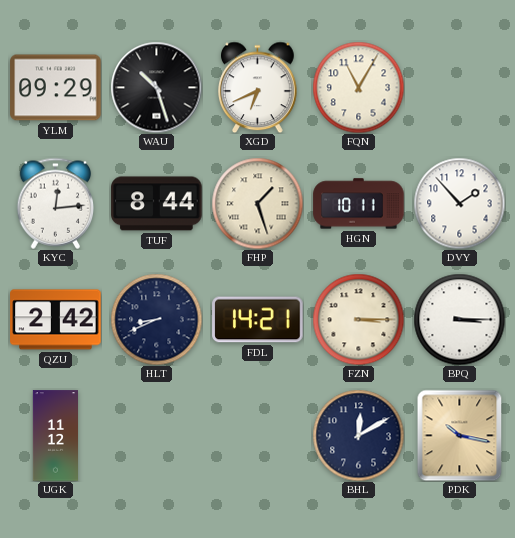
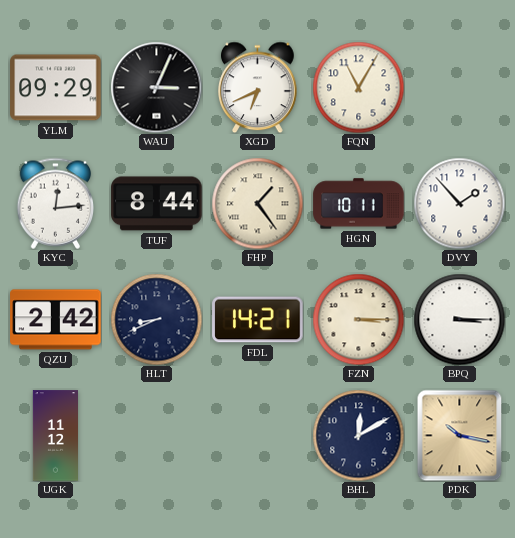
WAU: 10:27 -> 3:04 (156, 87)
FHP: 1:27 -> 1:24 (257, 203)
